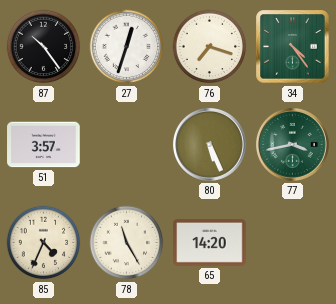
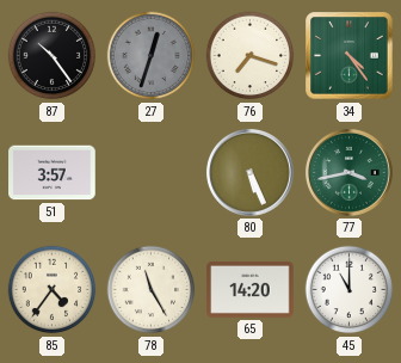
27 dial: white -> grey (152, 56)
85: 4:34 -> 4:36 (53, 290)
45: none -> 11:00 (350, 290)
